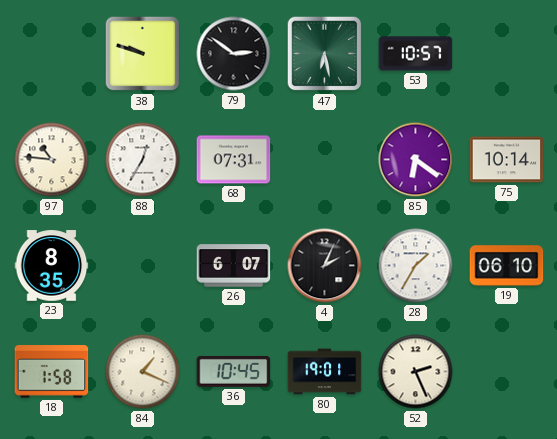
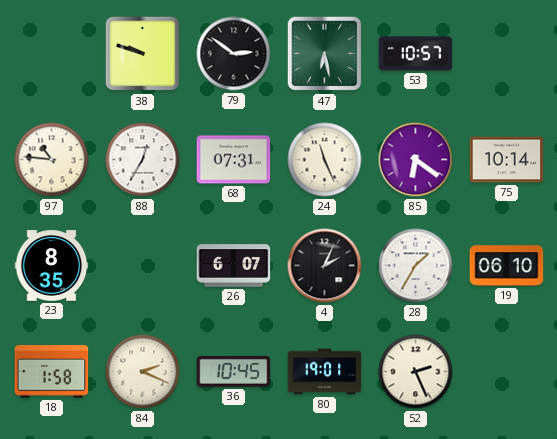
24: none -> 11:26 (325, 160)
84: 1:19 -> 2:19 (143, 372)
